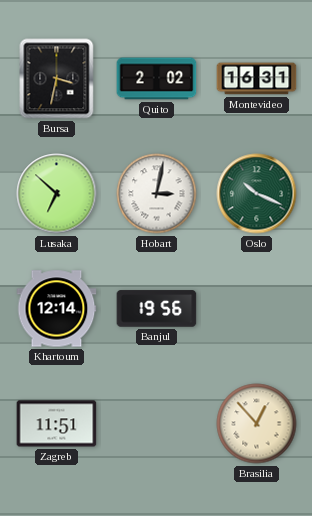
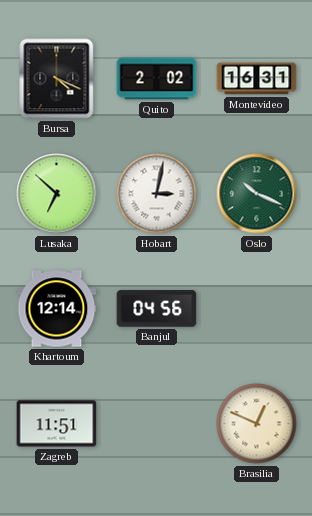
Bursa: 3:32 -> 4:19 (57, 79)
Banjul: 19:56 -> 04:56 (157, 309)
Brasilia: 12:53 -> 12:49 (257, 424)
